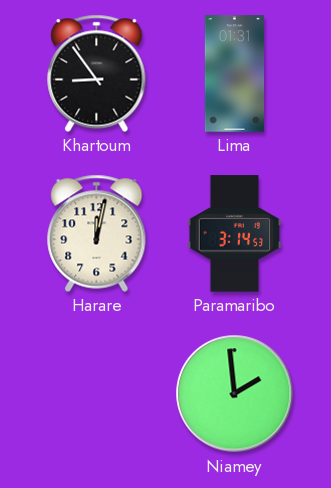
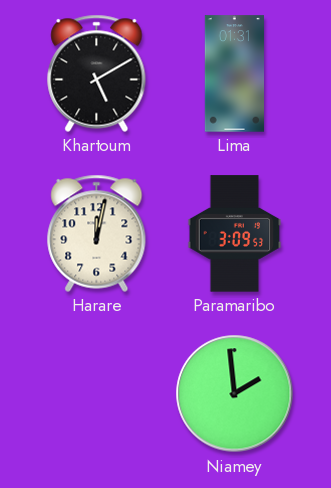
Khartoum: 8:54 -> 5:10 (97, 73)
Paramaribo: 3:14 -> 3:09 (235, 234)
